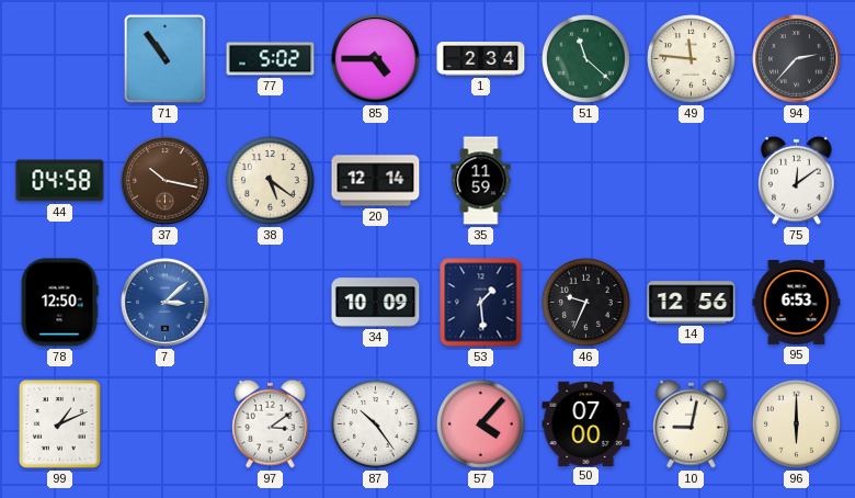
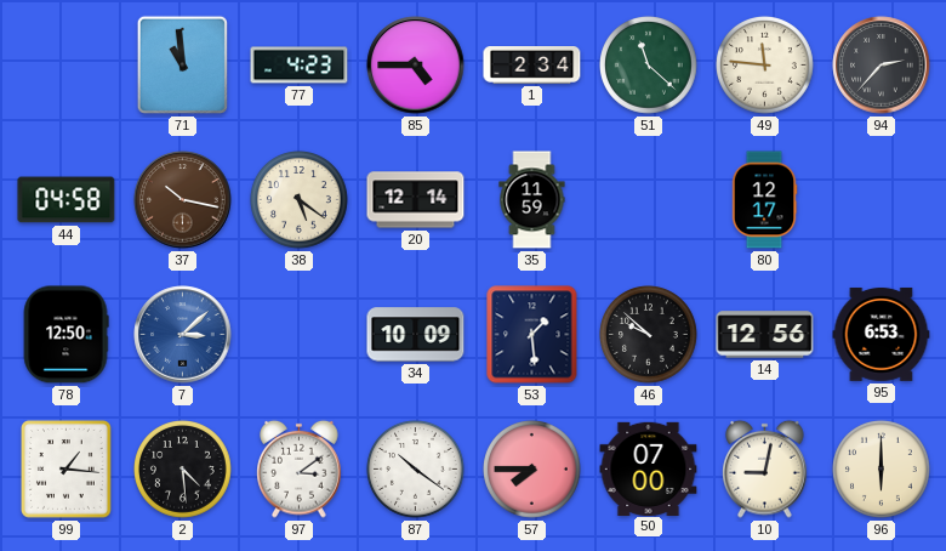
71: 10:54 -> 10:59 (182, 64)
77: 5:02 -> 4:23 (300, 66)
80: none -> 12:17 (764, 200)
75: 12:09 -> none (797, 180)
46: 9:34 -> 9:52 (649, 335)
99: 1:11 -> 1:16 (67, 470)
2: none -> 4:29 (183, 470)
87: 10:24 -> 10:21 (416, 470)
57: 4:07 -> 7:45 (532, 470)
